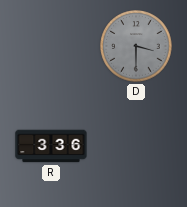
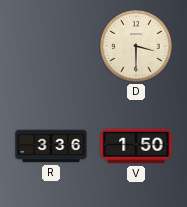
D dial: grey -> cream (136, 46)
V: none -> 1:50 (136, 146)
